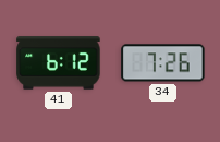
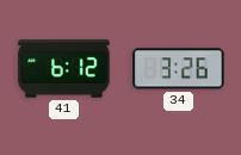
34: 7:26 -> 3:26 (179, 69)
